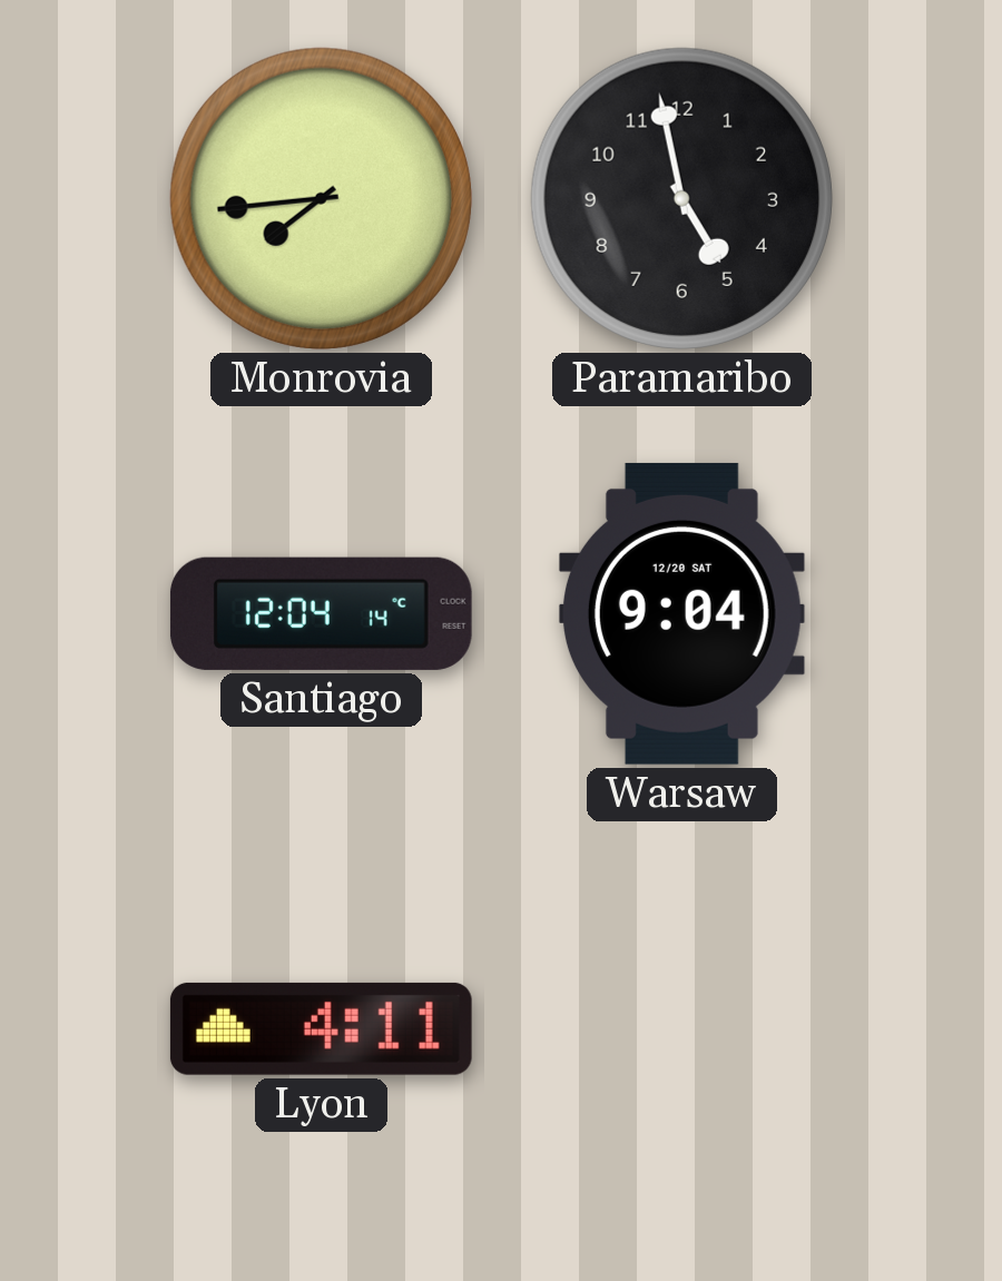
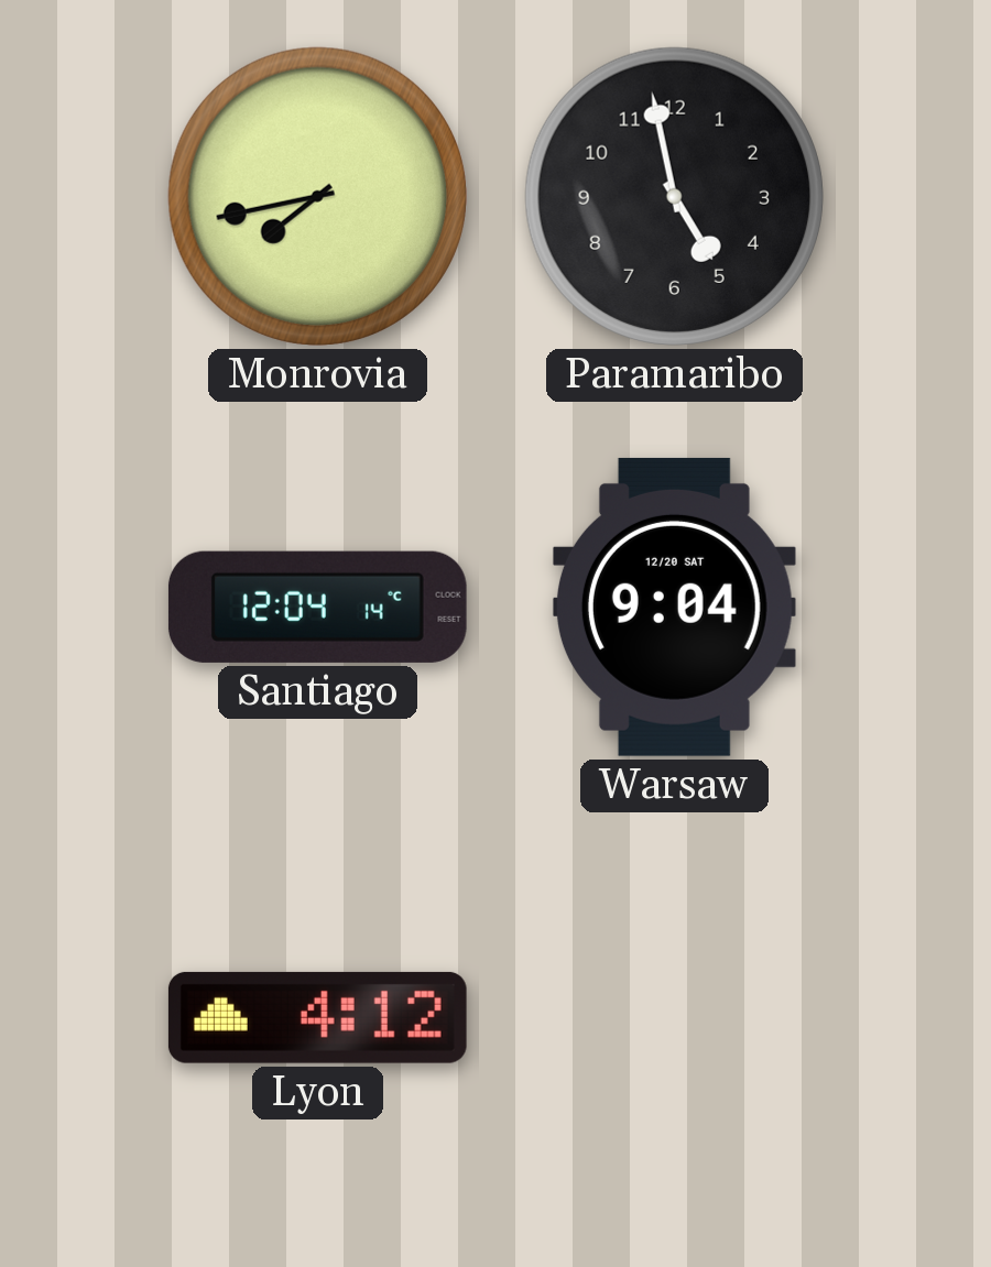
Monrovia: 7:44 -> 7:43 (317, 196)
Lyon: 4:11 -> 4:12 (317, 1017)
